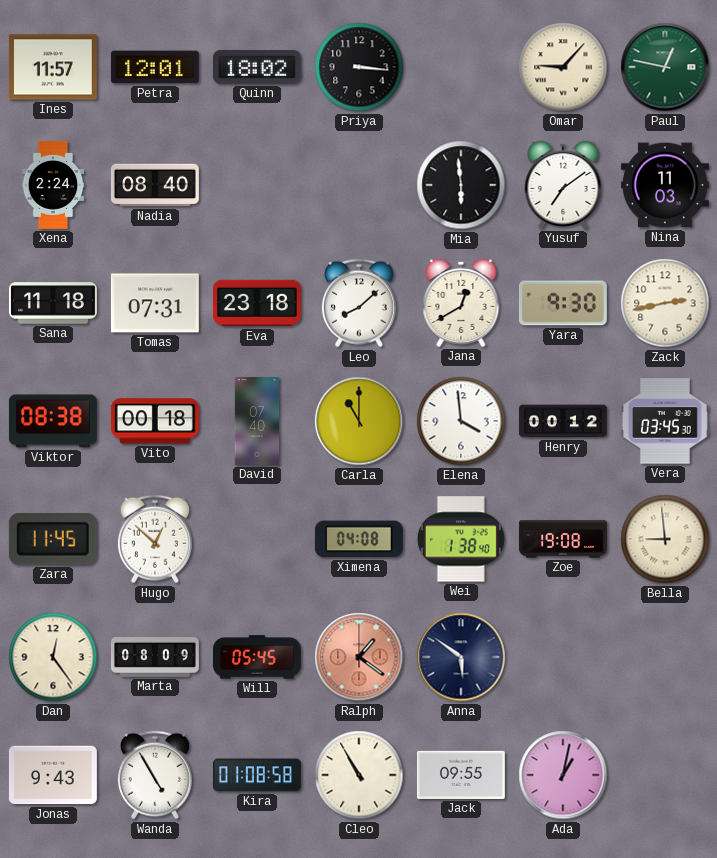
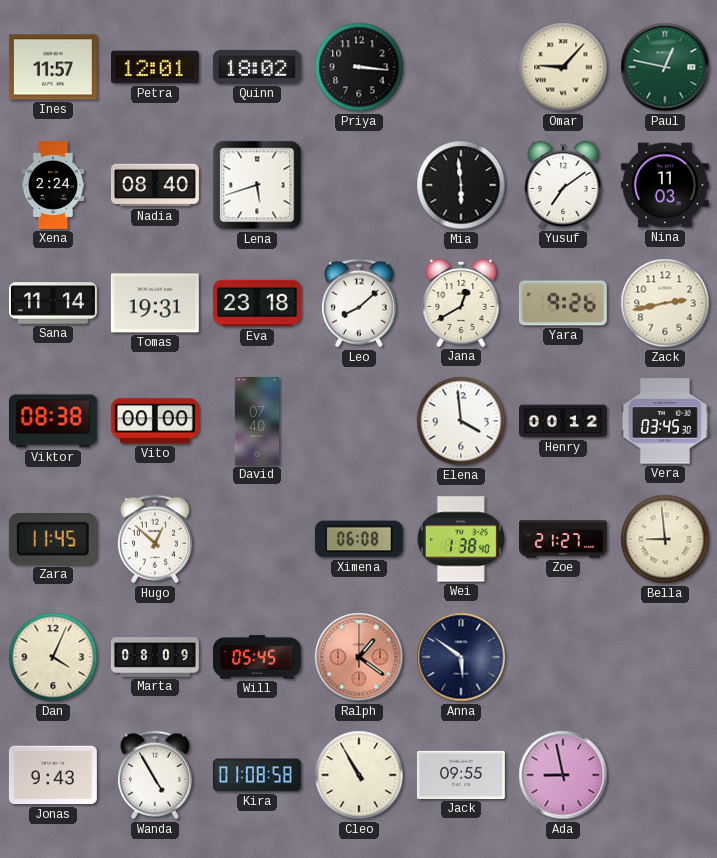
Lena: none -> 5:42 (257, 185)
Sana: 11:18 -> 11:14 (53, 303)
Tomas: 07:31 -> 19:31 (155, 303)
Yara: 9:30 -> 9:26 (563, 303)
Vito: 00:18 -> 00:00 (155, 421)
Carla: 11:00 -> none (359, 421)
Ximena: 04:08 -> 06:08 (359, 539)
Zoe: 19:08 -> 21:27 (564, 539)
Dan: 12:24 -> 4:04 (53, 657)
Ada: 1:02 -> 8:58 (563, 775)
